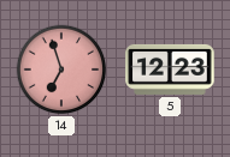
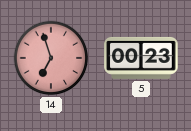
5: 12:23 -> 00:23 (141, 58)
